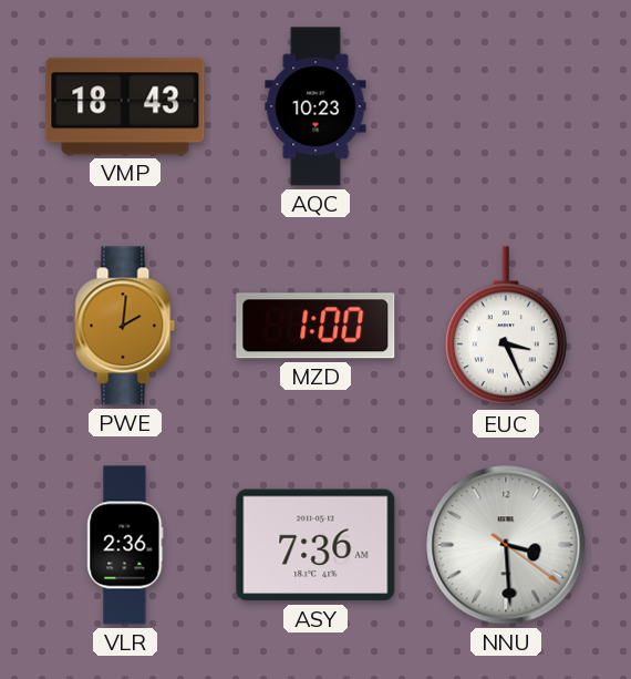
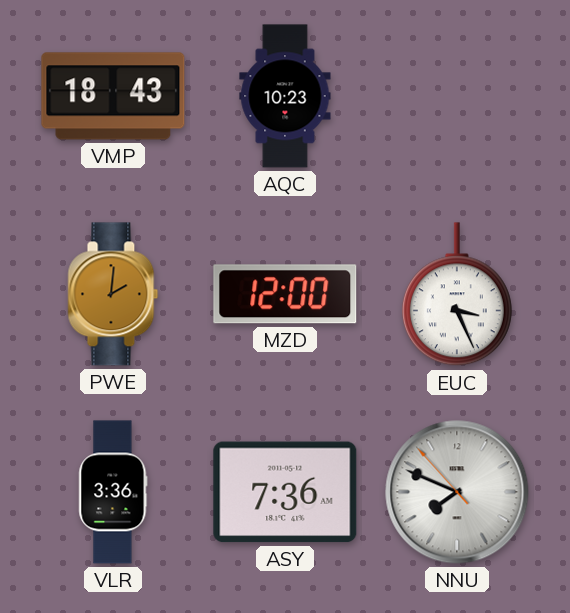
MZD: 1:00 -> 12:00 (285, 294)
VLR: 2:36 -> 3:36 (113, 492)
NNU: 3:29 -> 7:48 (457, 492)
